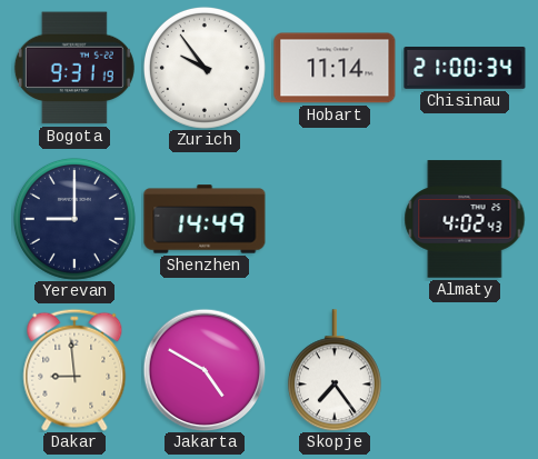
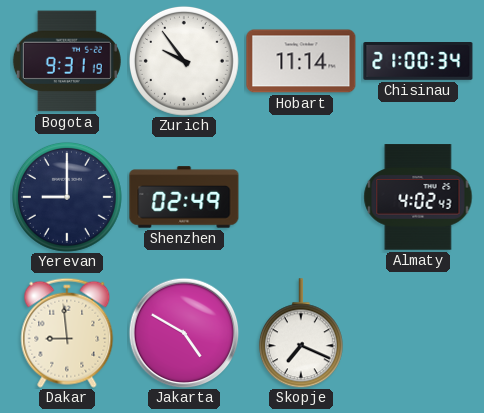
Shenzhen: 14:49 -> 02:49 (184, 197)
Skopje: 7:24 -> 7:19 (301, 333)
